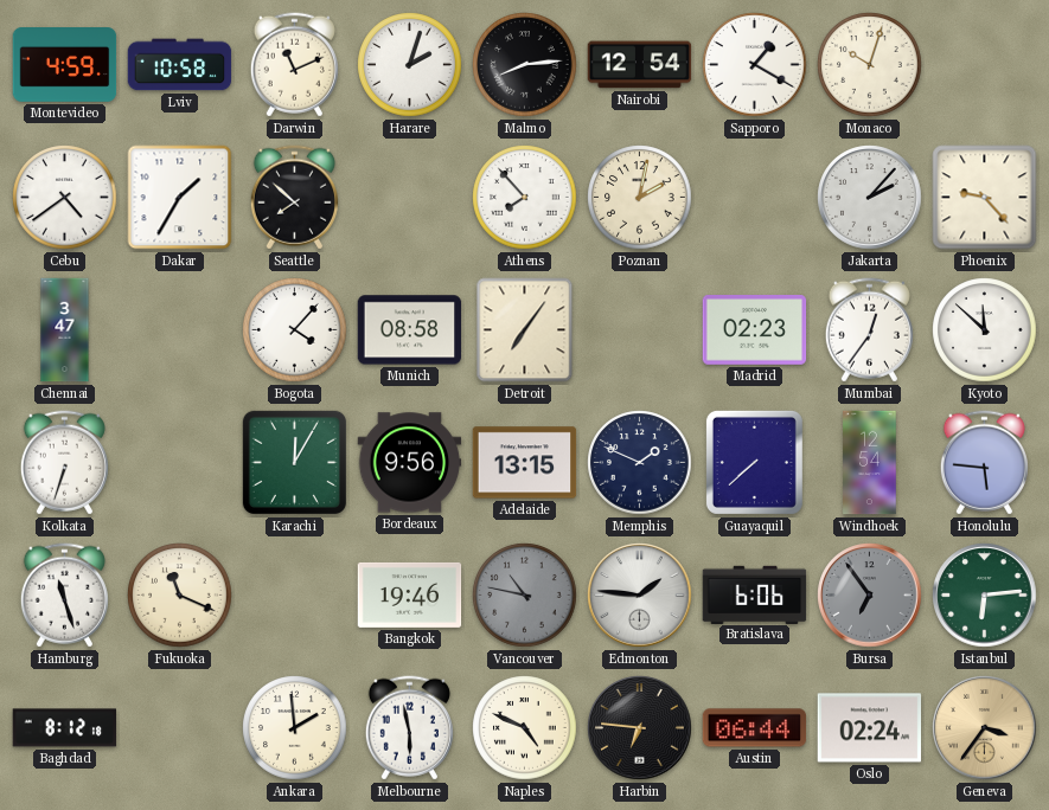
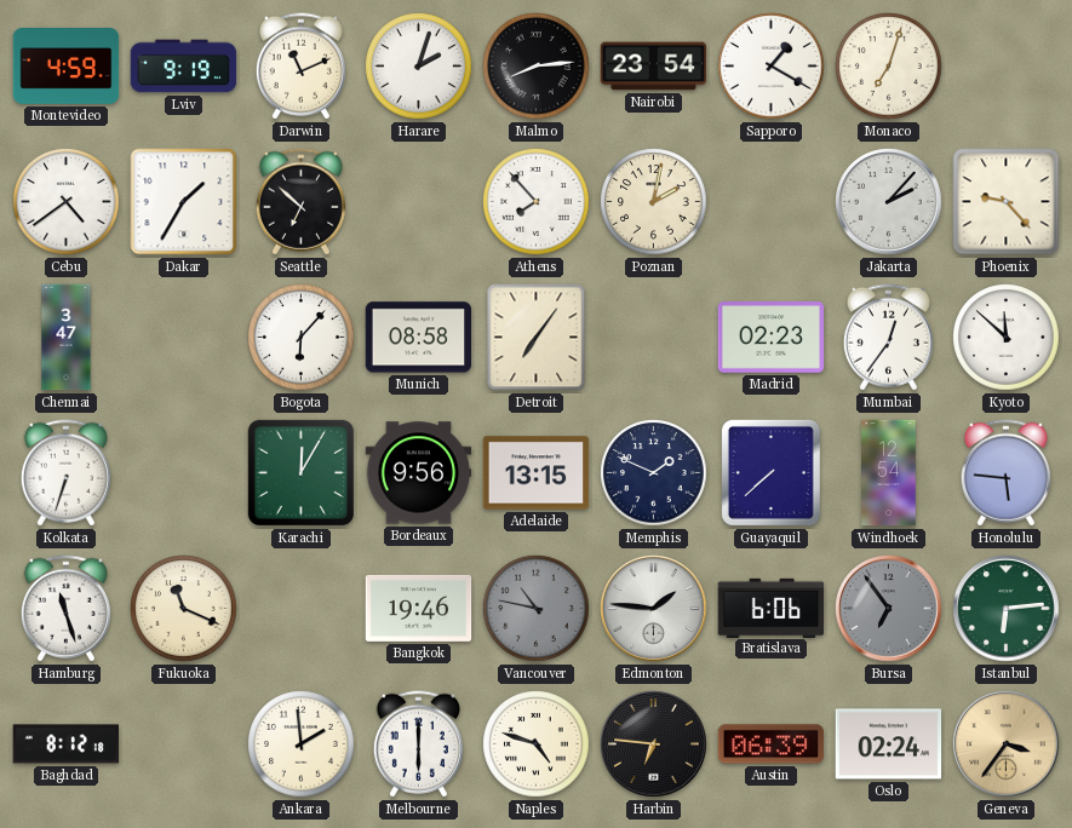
Lviv: 10:58 -> 9:19 (184, 67)
Nairobi: 12:54 -> 23:54 (654, 67)
Monaco: 10:03 -> 7:03 (889, 67)
Seattle: 7:52 -> 6:52 (300, 202)
Bogota: 4:07 -> 6:07 (302, 338)
Melbourne: 5:58 -> 6:00 (418, 744)
Naples: 4:49 -> 4:48 (537, 744)
Austin: 06:44 -> 06:39 (772, 744)
